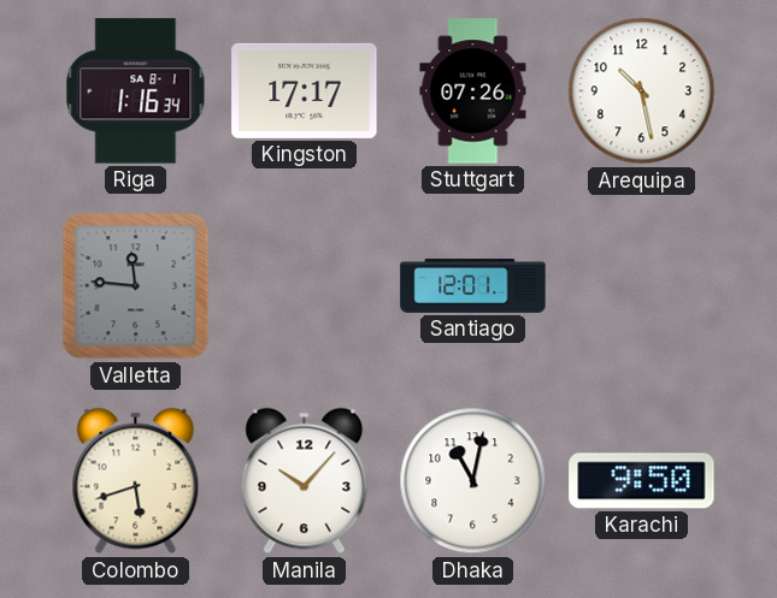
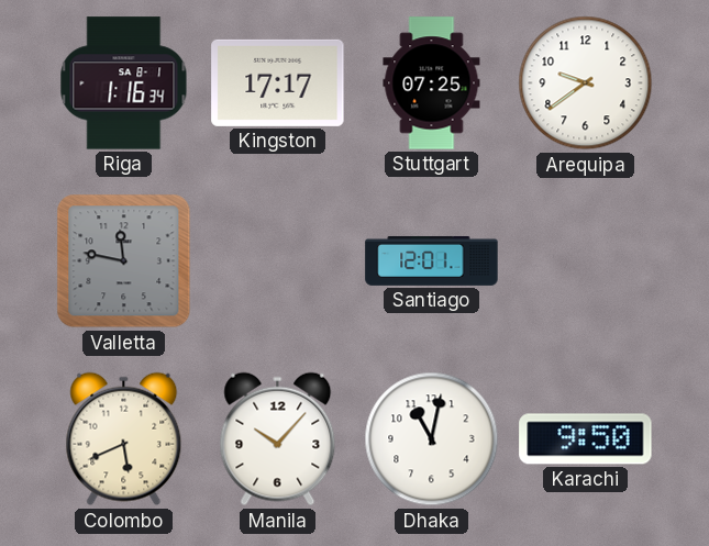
Stuttgart: 07:26 -> 07:25 (432, 83)
Arequipa: 10:28 -> 9:39 (586, 83)
Valletta: 11:46 -> 11:47 (124, 261)
Colombo: 5:42 -> 5:41 (124, 439)
